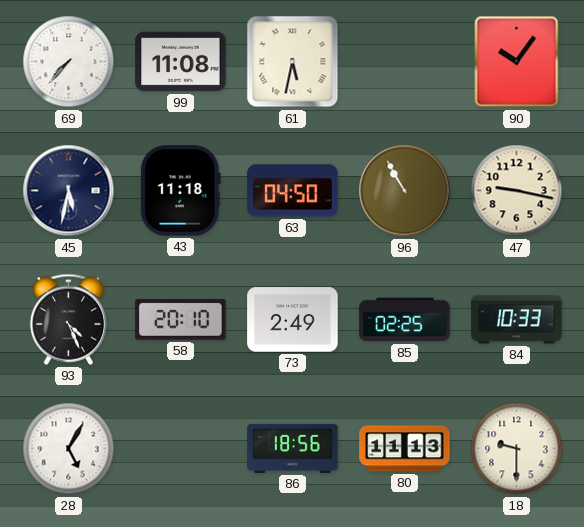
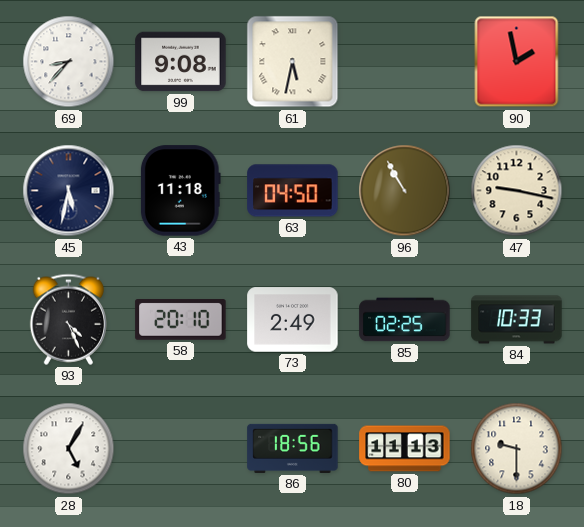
69: 7:37 -> 8:37 (69, 62)
99: 11:08 -> 9:08 (181, 62)
90: 10:06 -> 1:58 (517, 62)
